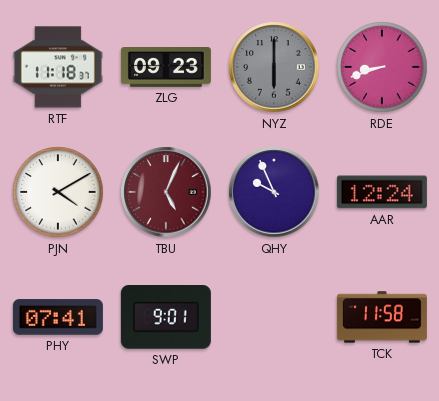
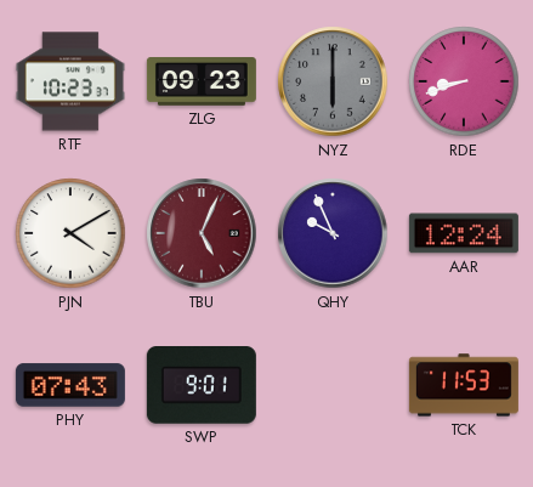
RTF: 11:18 -> 10:23 (70, 81)
PHY: 07:41 -> 07:43 (70, 385)
TCK: 11:58 -> 11:53 (464, 385)
